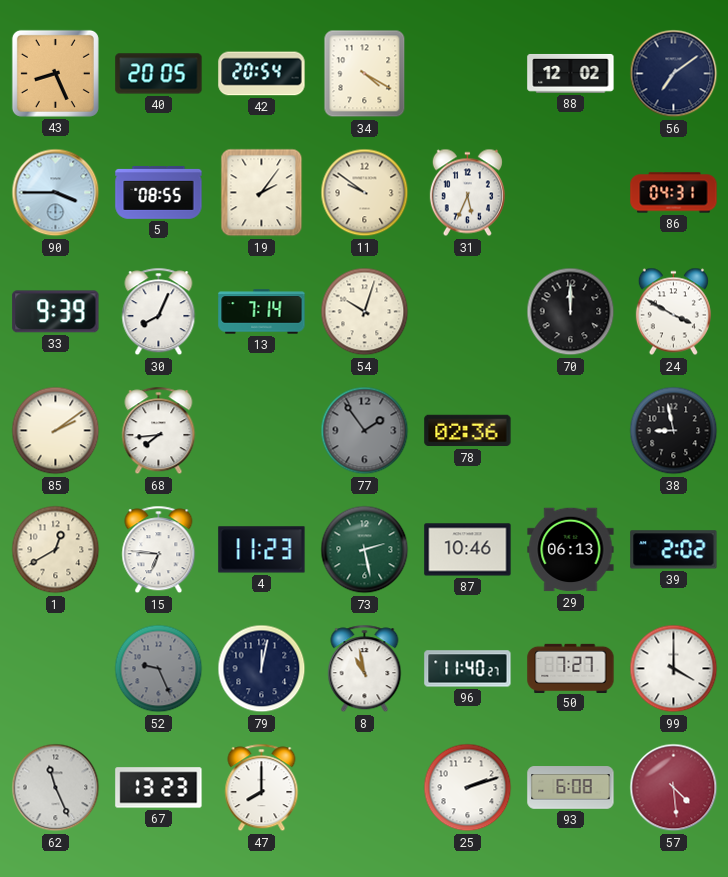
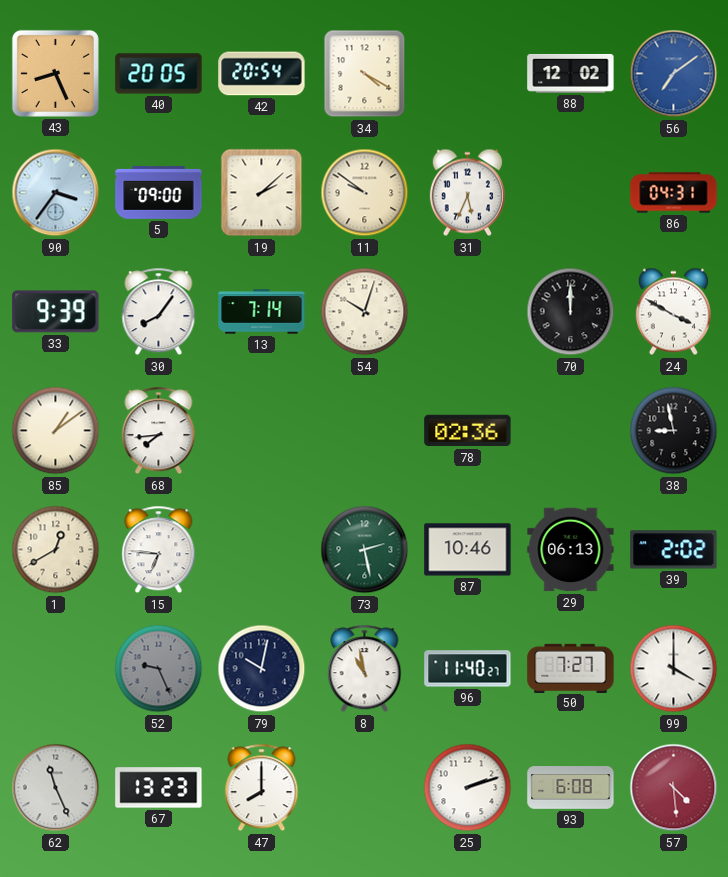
56 dial: navy -> blue (674, 74)
90: 3:45 -> 3:36 (56, 193)
5: 08:55 -> 09:00 (159, 193)
19: 2:06 -> 2:08 (262, 193)
30: 8:04 -> 8:06 (159, 312)
85: 2:09 -> 1:09 (56, 431)
77: 1:54 -> none (365, 431)
4: 11:23 -> none (262, 550)
79: 12:02 -> 10:02 (262, 669)
